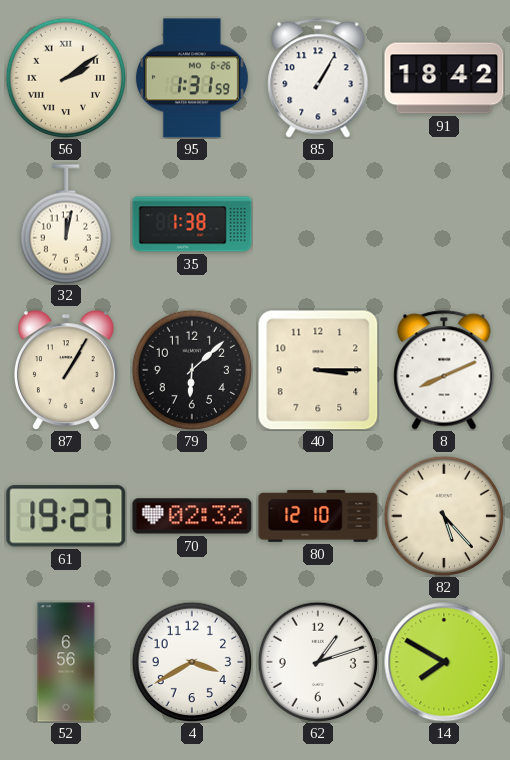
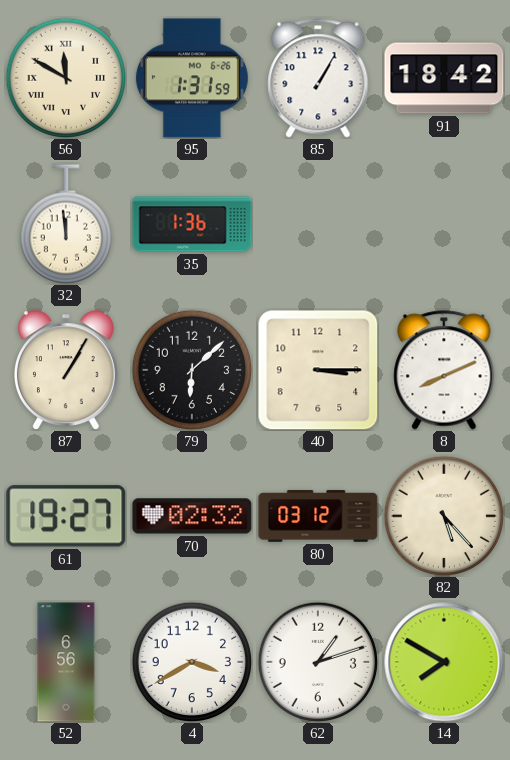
56: 2:09 -> 11:50 (65, 77)
32: 12:02 -> 11:59 (66, 224)
35: 1:38 -> 1:36 (192, 224)
80: 12:10 -> 03:12 (318, 517)
